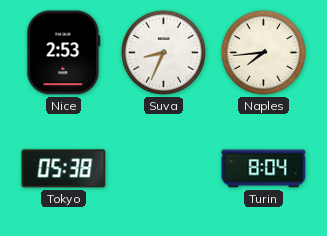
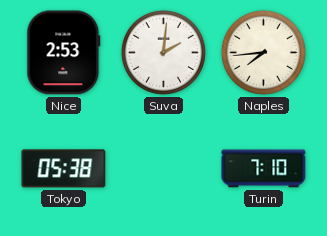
Suva: 8:34 -> 2:01 (163, 52)
Turin: 8:04 -> 7:10 (264, 169)
